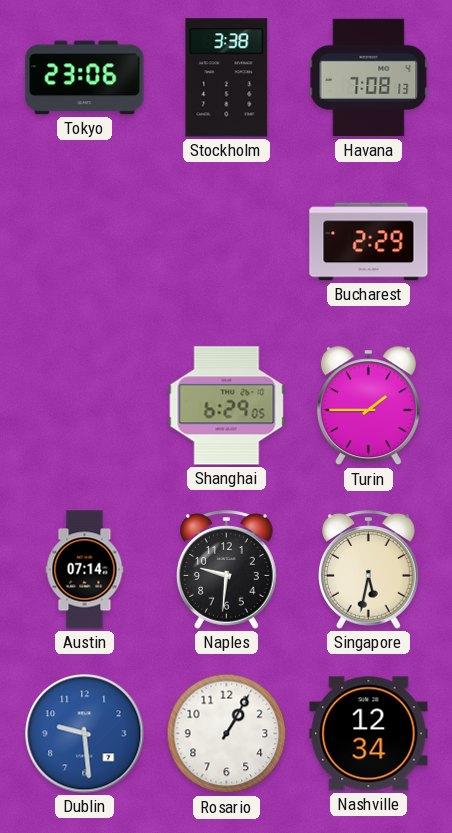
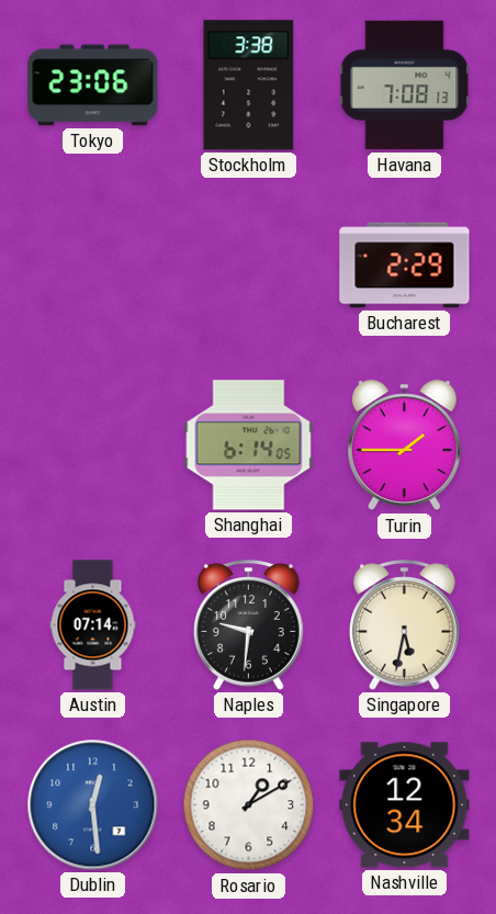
Shanghai: 6:29 -> 6:14 (249, 445)
Dublin: 9:29 -> 12:29 (93, 805)
Rosario: 1:05 -> 1:10 (249, 805)
